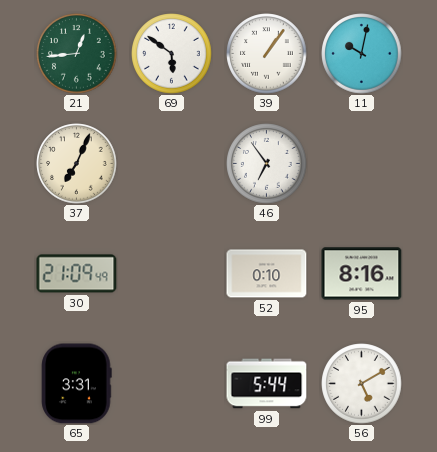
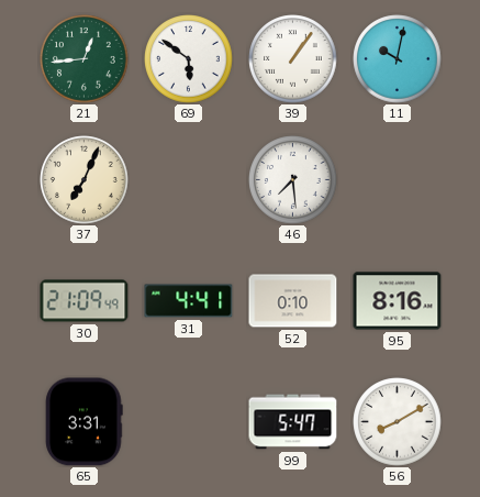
46: 6:54 -> 7:29 (293, 180)
31: none -> 4:41 (189, 301)
99: 5:44 -> 5:47 (293, 422)
56: 5:10 -> 8:10 (398, 422)
